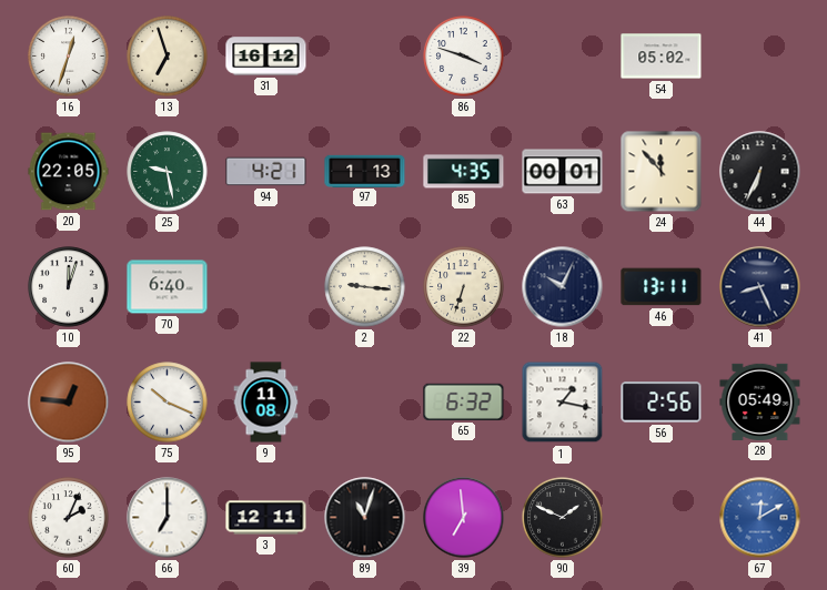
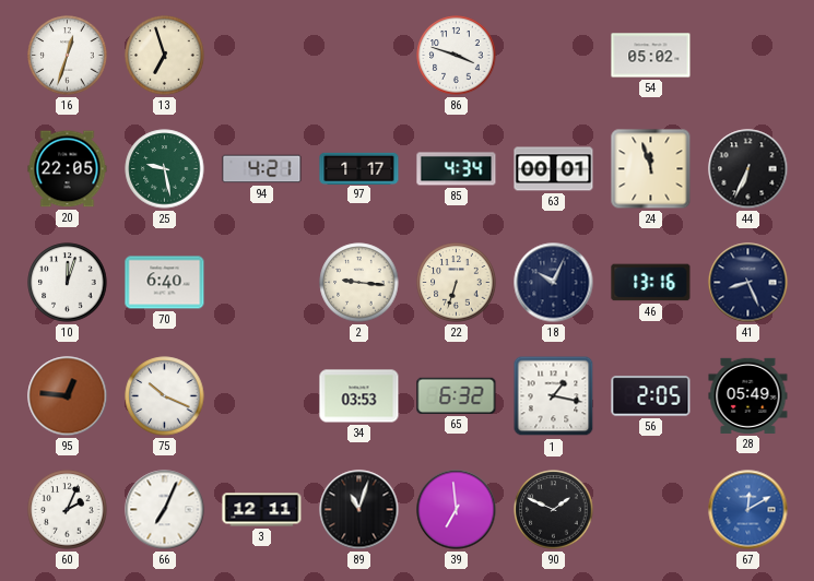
31: 16:12 -> none (266, 57)
97: 1:13 -> 1:17 (359, 168)
85: 4:35 -> 4:34 (457, 169)
24: 11:53 -> 11:57 (651, 169)
46: 13:11 -> 13:16 (651, 283)
9: 11:08 -> none (266, 403)
34: none -> 03:53 (359, 396)
56: 2:56 -> 2:05 (651, 396)
66: 7:00 -> 7:04 (165, 510)
